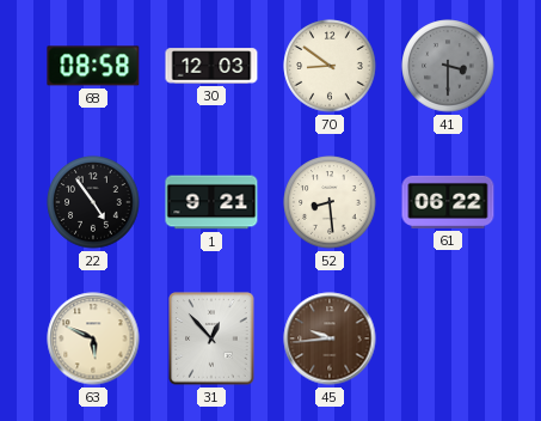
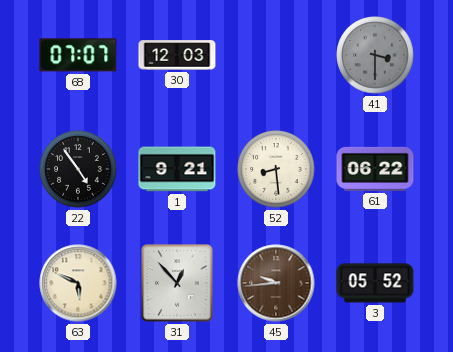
68: 08:58 -> 07:07 (78, 55)
70: 8:51 -> none (330, 66)
3: none -> 05:52 (375, 283)
